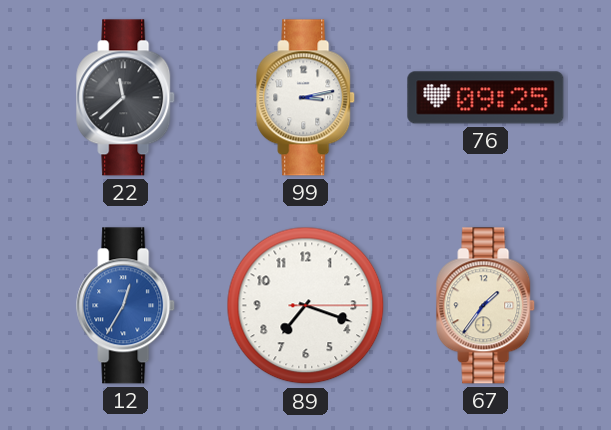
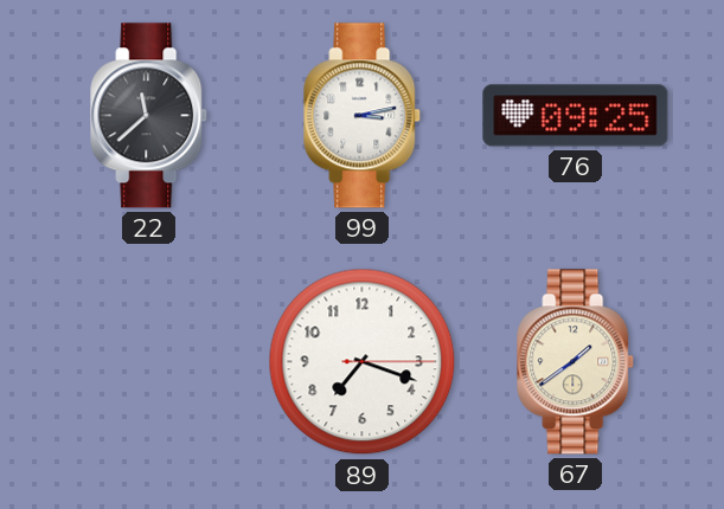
12: 12:35 -> none (126, 306)
67: 1:36 -> 1:39 (576, 362)
